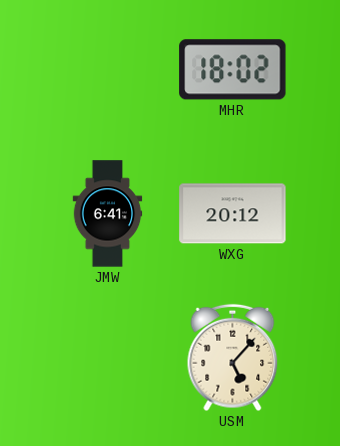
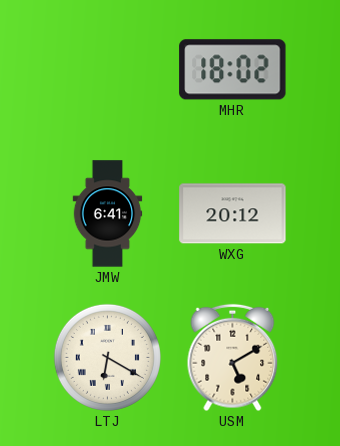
LTJ: none -> 6:20 (107, 357)
USM: 5:07 -> 5:10 (233, 358)
